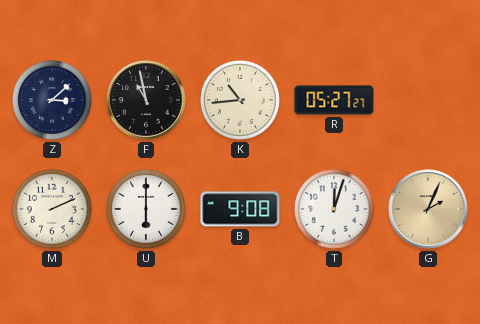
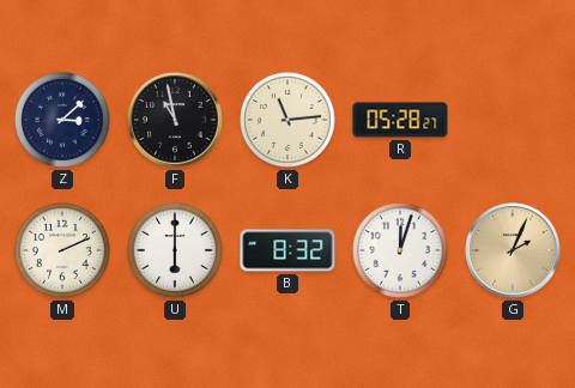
K: 10:44 -> 11:14 (287, 120)
R: 05:27 -> 05:28 (400, 120)
B: 9:08 -> 8:32 (287, 250)
